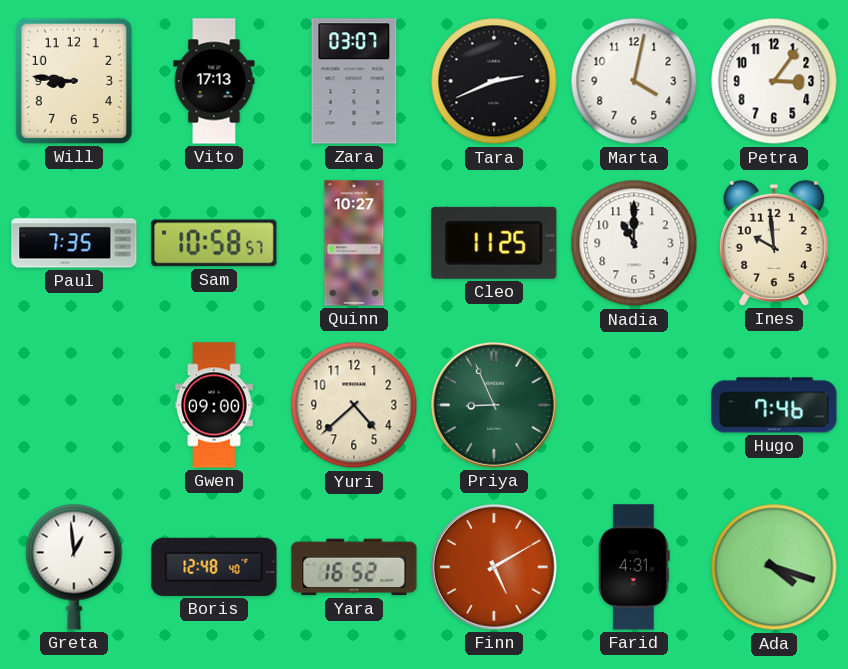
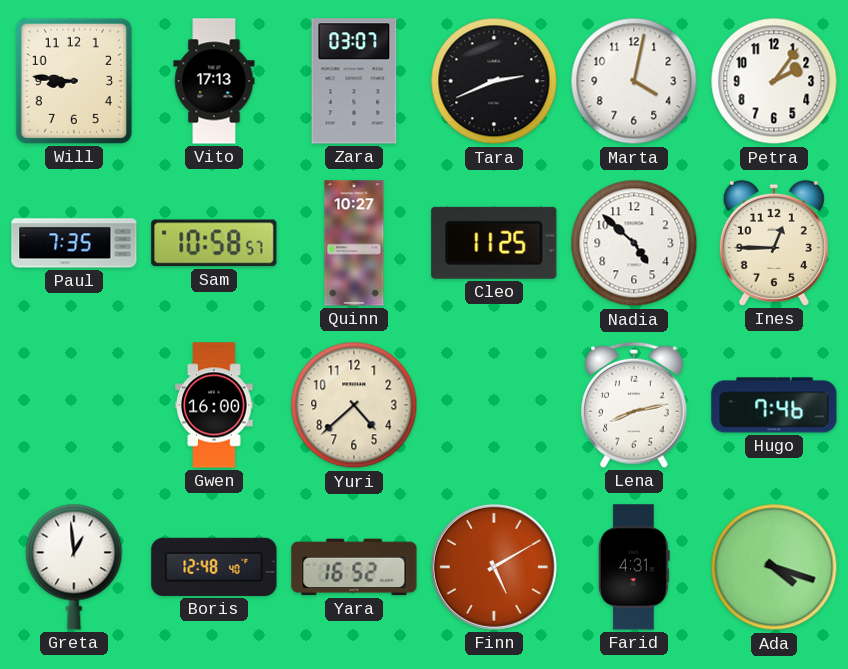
Petra: 3:06 -> 2:06 (774, 81)
Nadia: 11:00 -> 4:52 (634, 243)
Ines: 9:59 -> 12:45 (774, 243)
Gwen: 09:00 -> 16:00 (214, 405)
Priya: 8:56 -> none (494, 405)
Lena: none -> 8:13 (635, 405)
